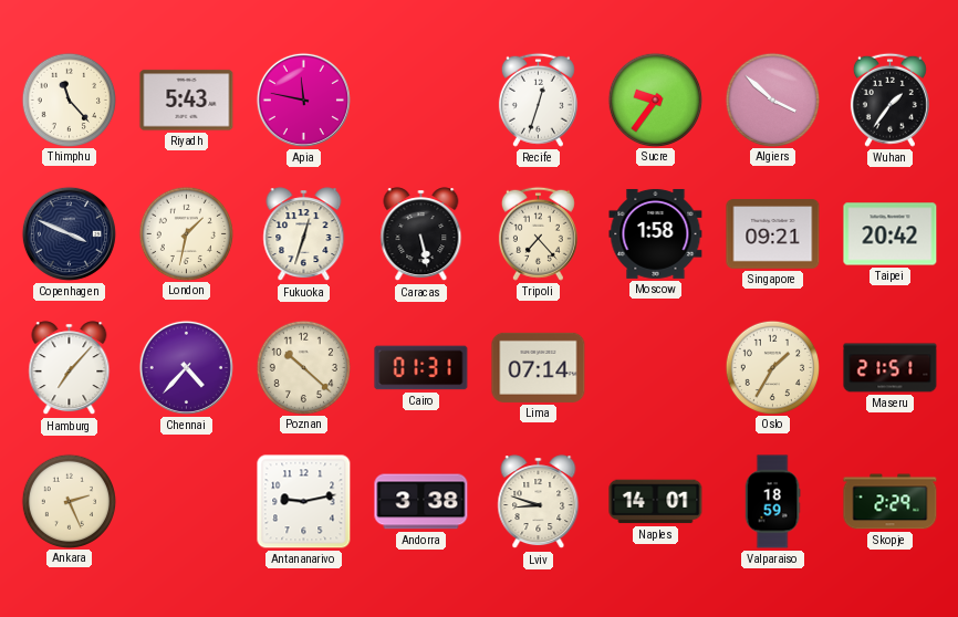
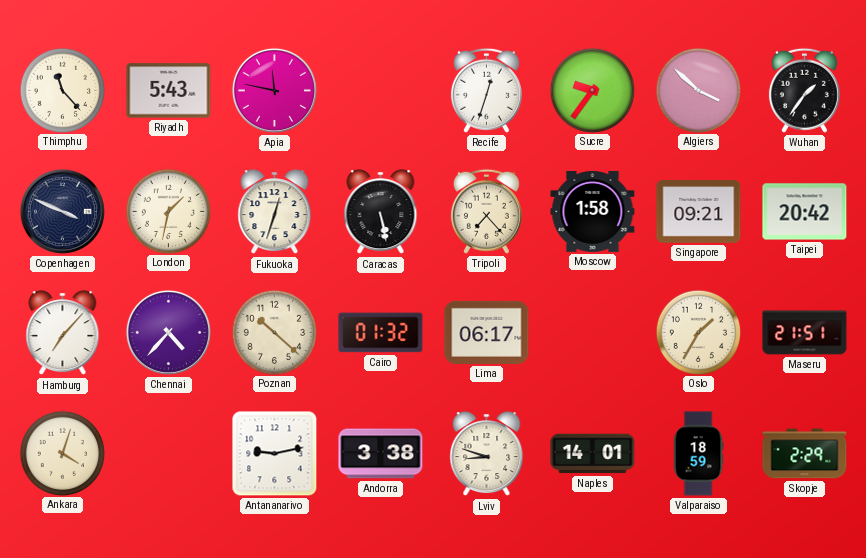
Cairo: 01:31 -> 01:32 (381, 333)
Lima: 07:14 -> 06:17 (487, 332)
Ankara: 2:26 -> 4:03 (62, 453)
